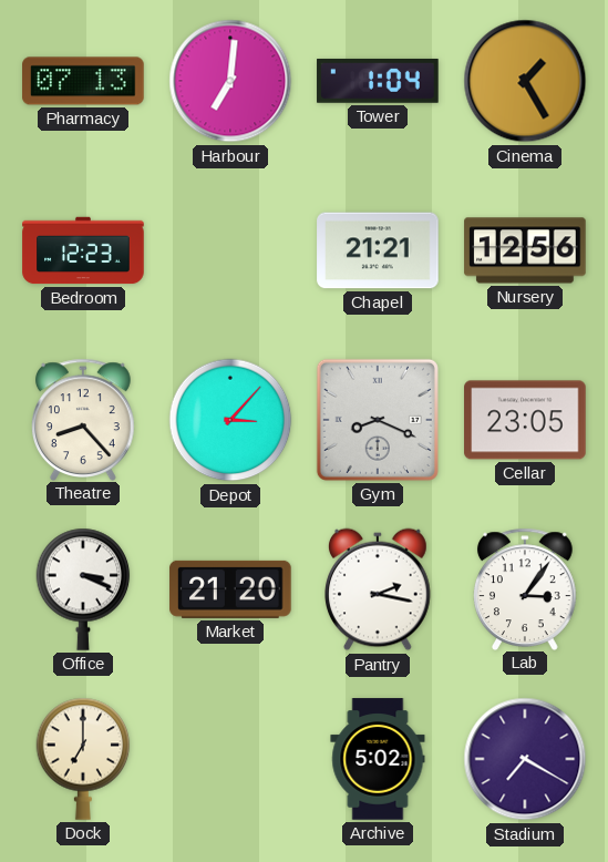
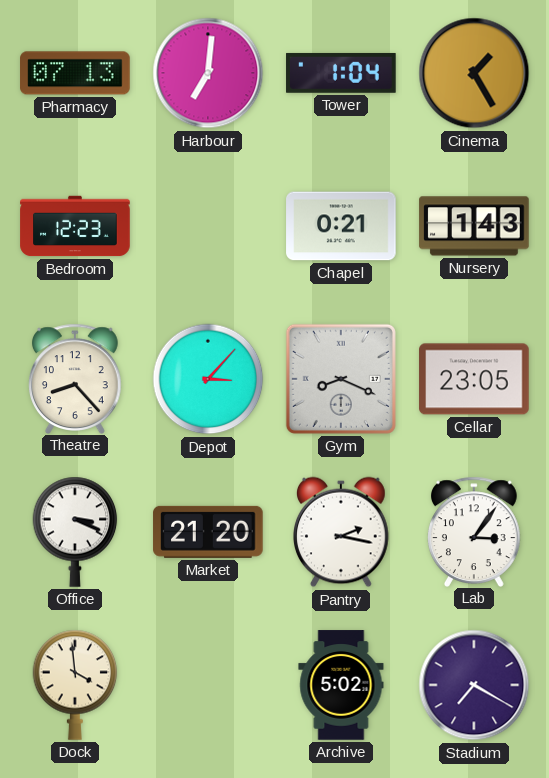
Chapel: 21:21 -> 0:21 (341, 226)
Nursery: 12:56 -> 1:43 (474, 226)
Dock: 7:00 -> 3:59 (75, 685)
